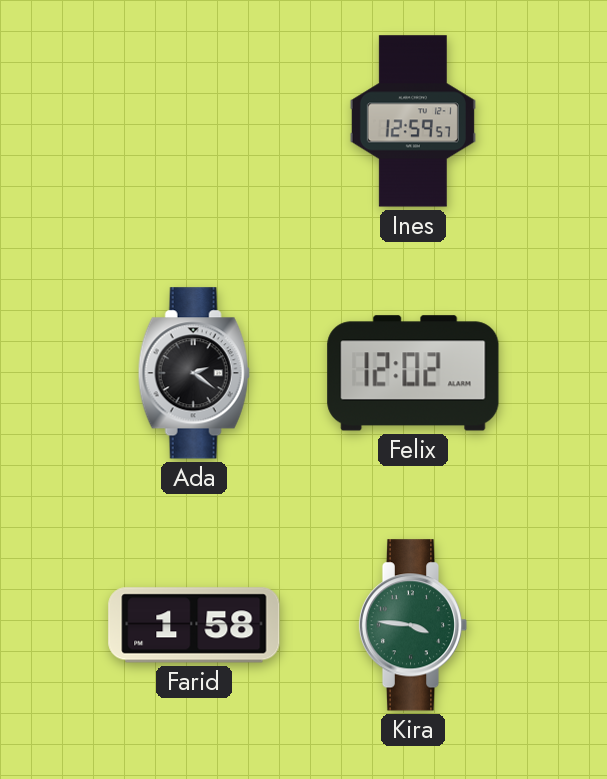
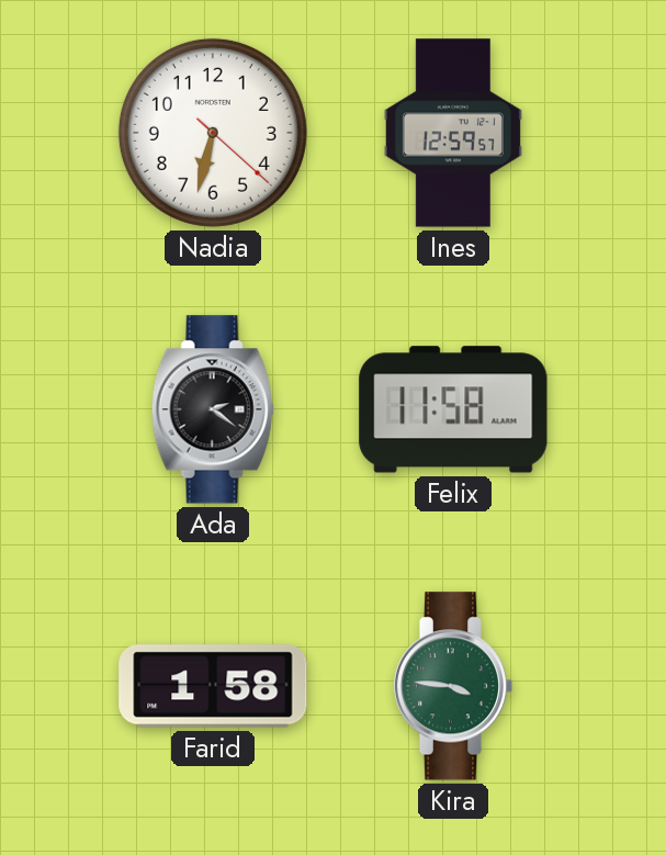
Nadia: none -> 6:32 (213, 133)
Felix: 12:02 -> 11:58 (453, 409)
